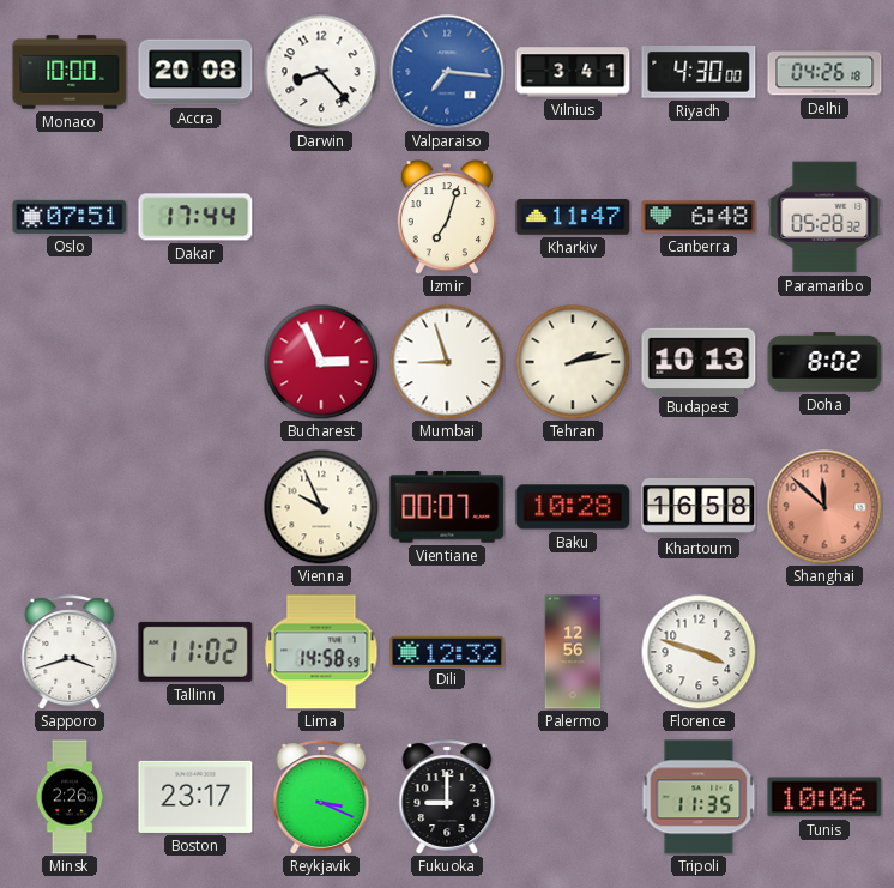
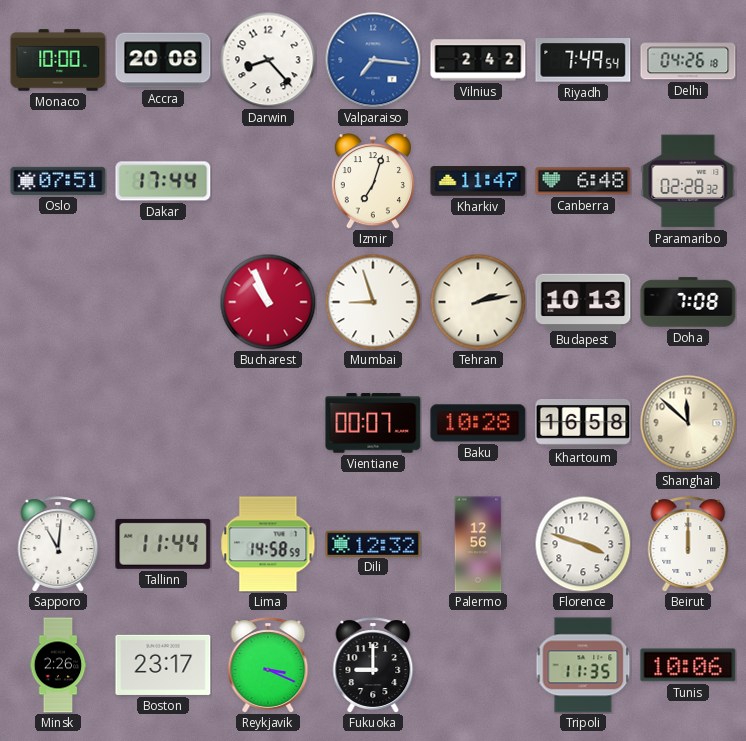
Vilnius: 3:41 -> 2:42 (478, 60)
Riyadh: 4:30 -> 7:49 (583, 61)
Paramaribo: 05:28 -> 02:28 (688, 181)
Bucharest: 2:56 -> 10:56 (268, 302)
Doha: 8:02 -> 7:08 (688, 302)
Vienna: 9:56 -> none (321, 507)
Shanghai dial: salmon -> cream (688, 423)
Sapporo: 3:42 -> 11:01 (58, 544)
Tallinn: 11:02 -> 11:44 (163, 544)
Beirut: none -> 12:00 (688, 544)
